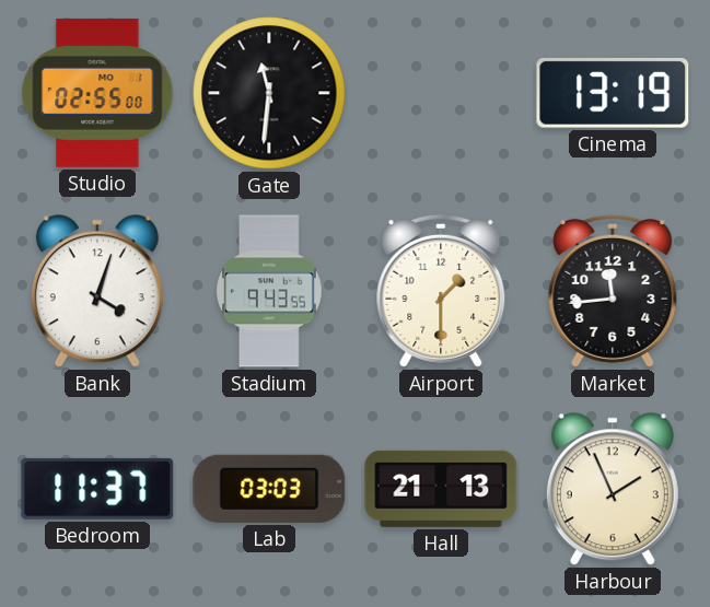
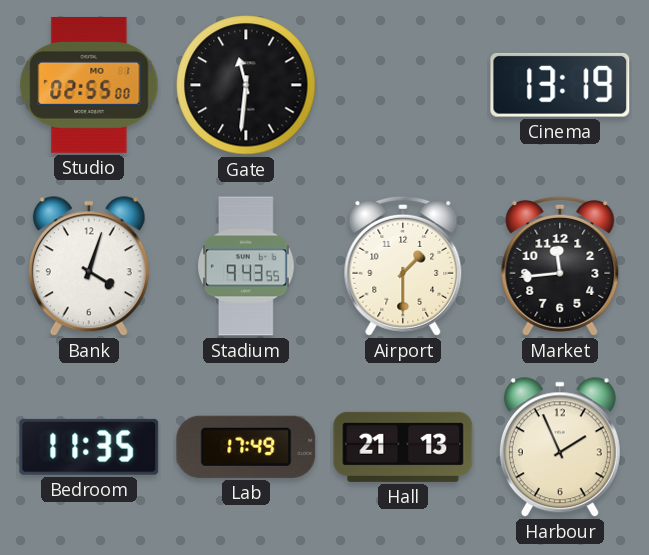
Bedroom: 11:37 -> 11:35 (89, 447)
Lab: 03:03 -> 17:49 (246, 447)
